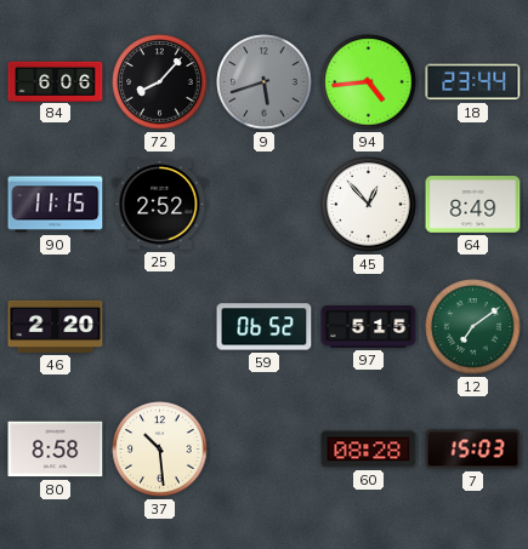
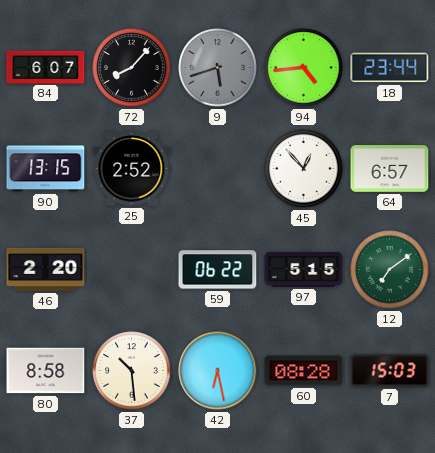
84: 6:06 -> 6:07 (46, 67)
90: 11:15 -> 13:15 (46, 169)
64: 8:49 -> 6:57 (390, 169)
59: 06:52 -> 06:22 (218, 270)
42: none -> 6:28 (218, 371)
